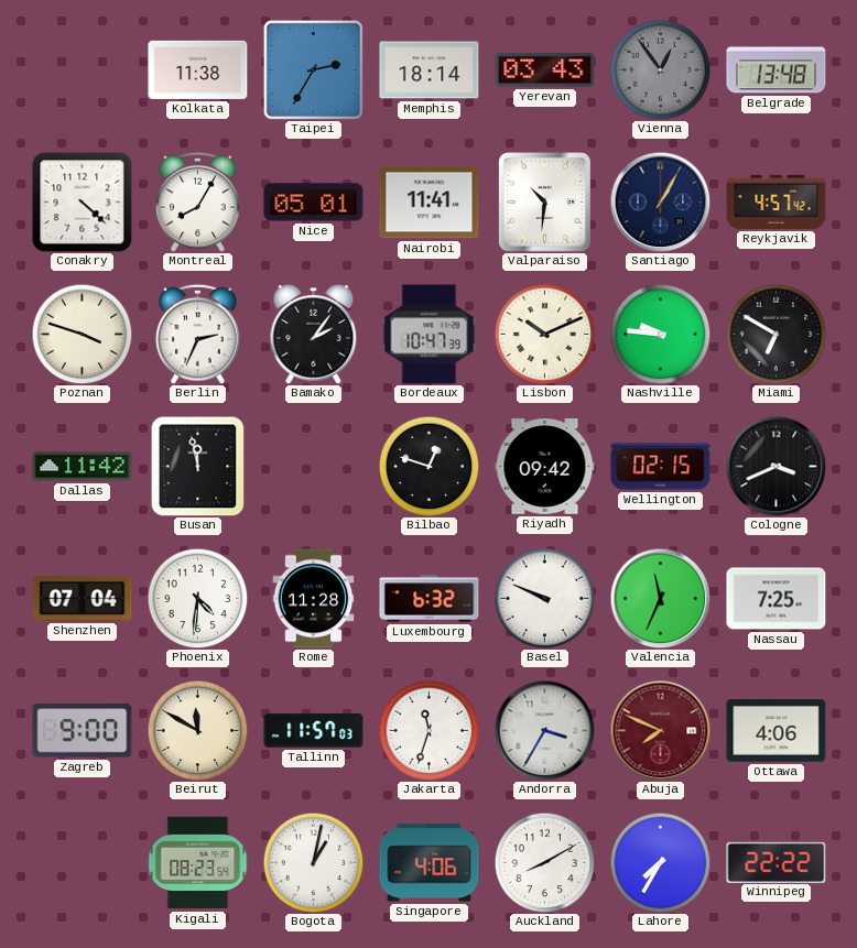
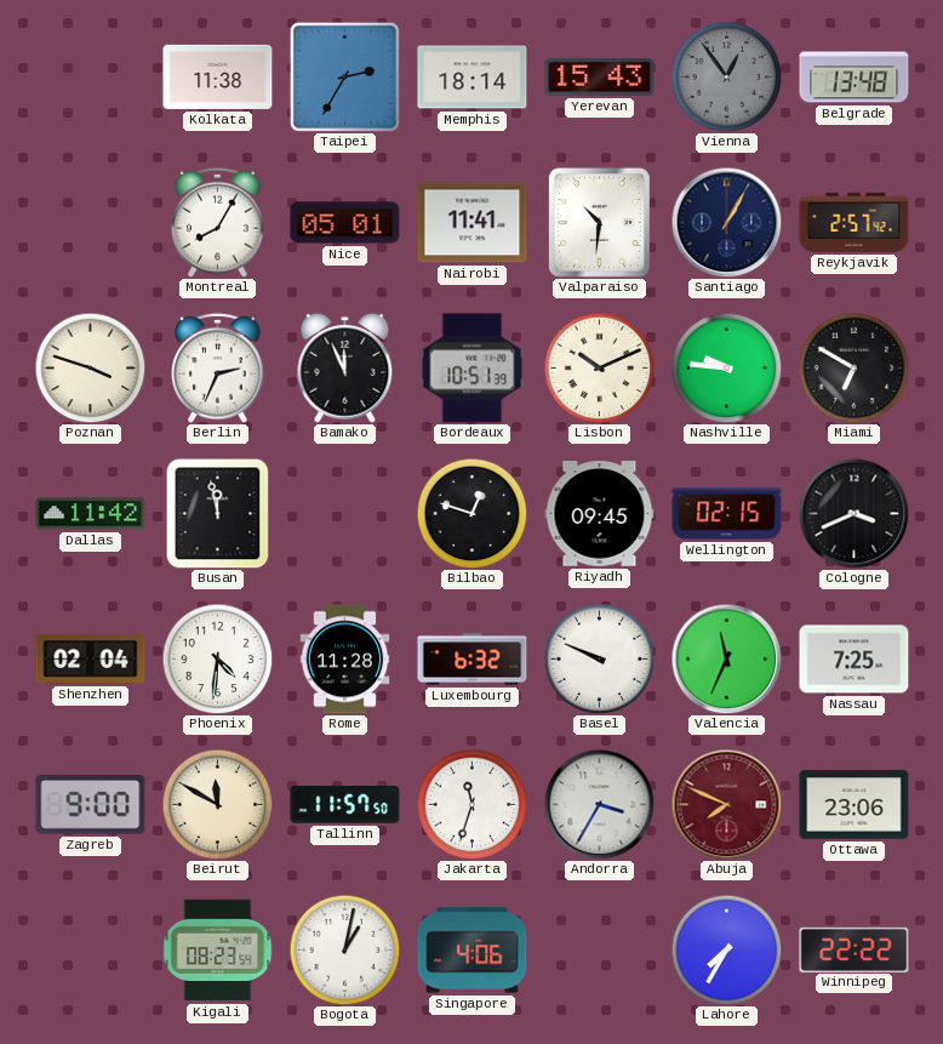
Yerevan: 03:43 -> 15:43 (600, 76)
Conakry: 4:22 -> none (83, 203)
Reykjavik: 4:57 -> 2:57 (855, 222)
Bamako: 2:06 -> 11:56 (345, 367)
Bordeaux: 10:47 -> 10:51 (473, 369)
Riyadh: 09:42 -> 09:45 (600, 514)
Shenzhen: 07:04 -> 02:04 (91, 658)
Tallinn: 11:57:03 -> 11:57:50 (345, 804)
Ottawa: 4:06 -> 23:06 (855, 805)
Auckland: 8:10 -> none (544, 862)
